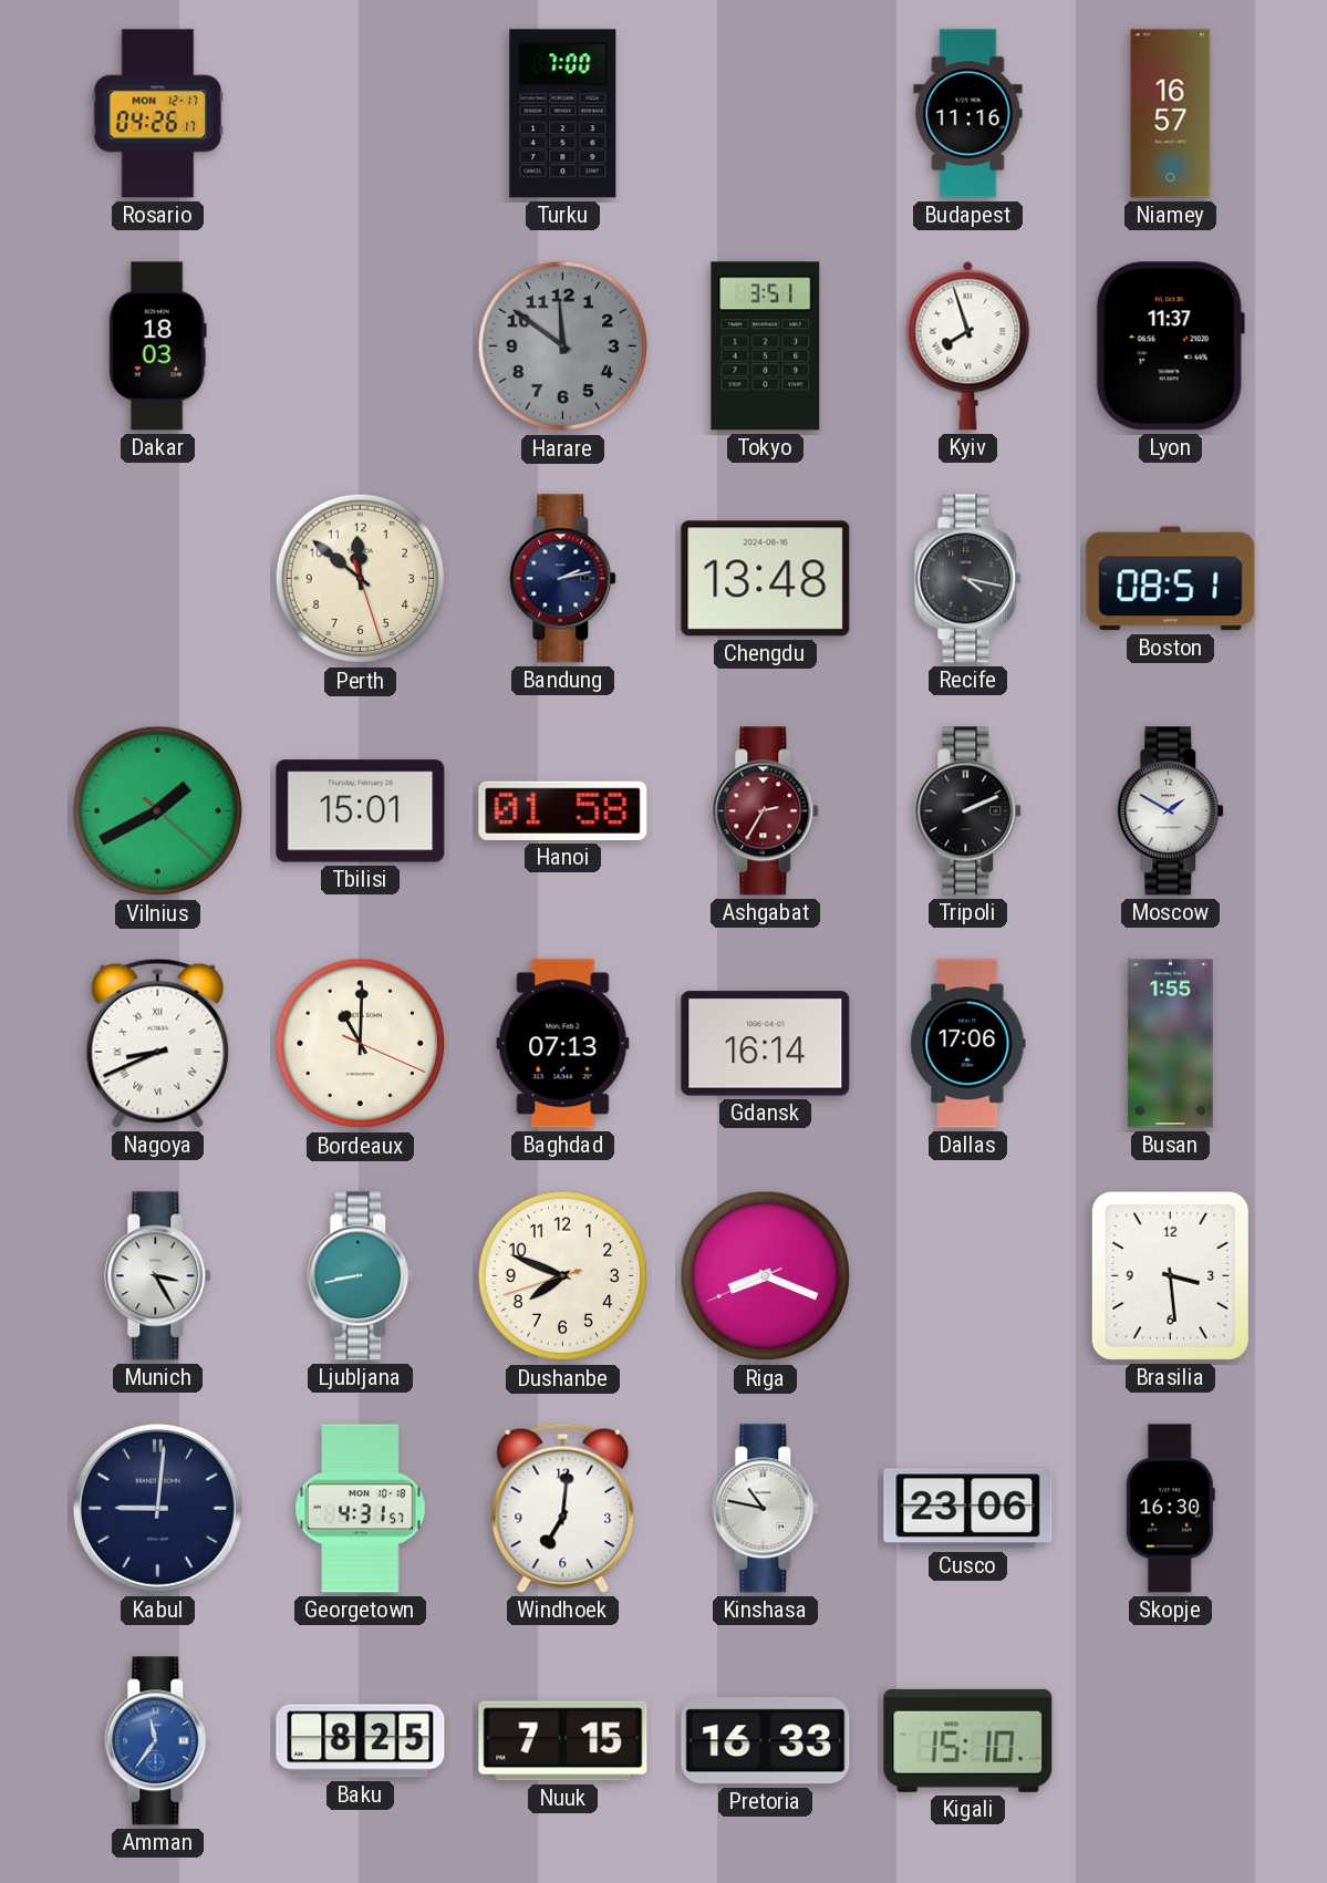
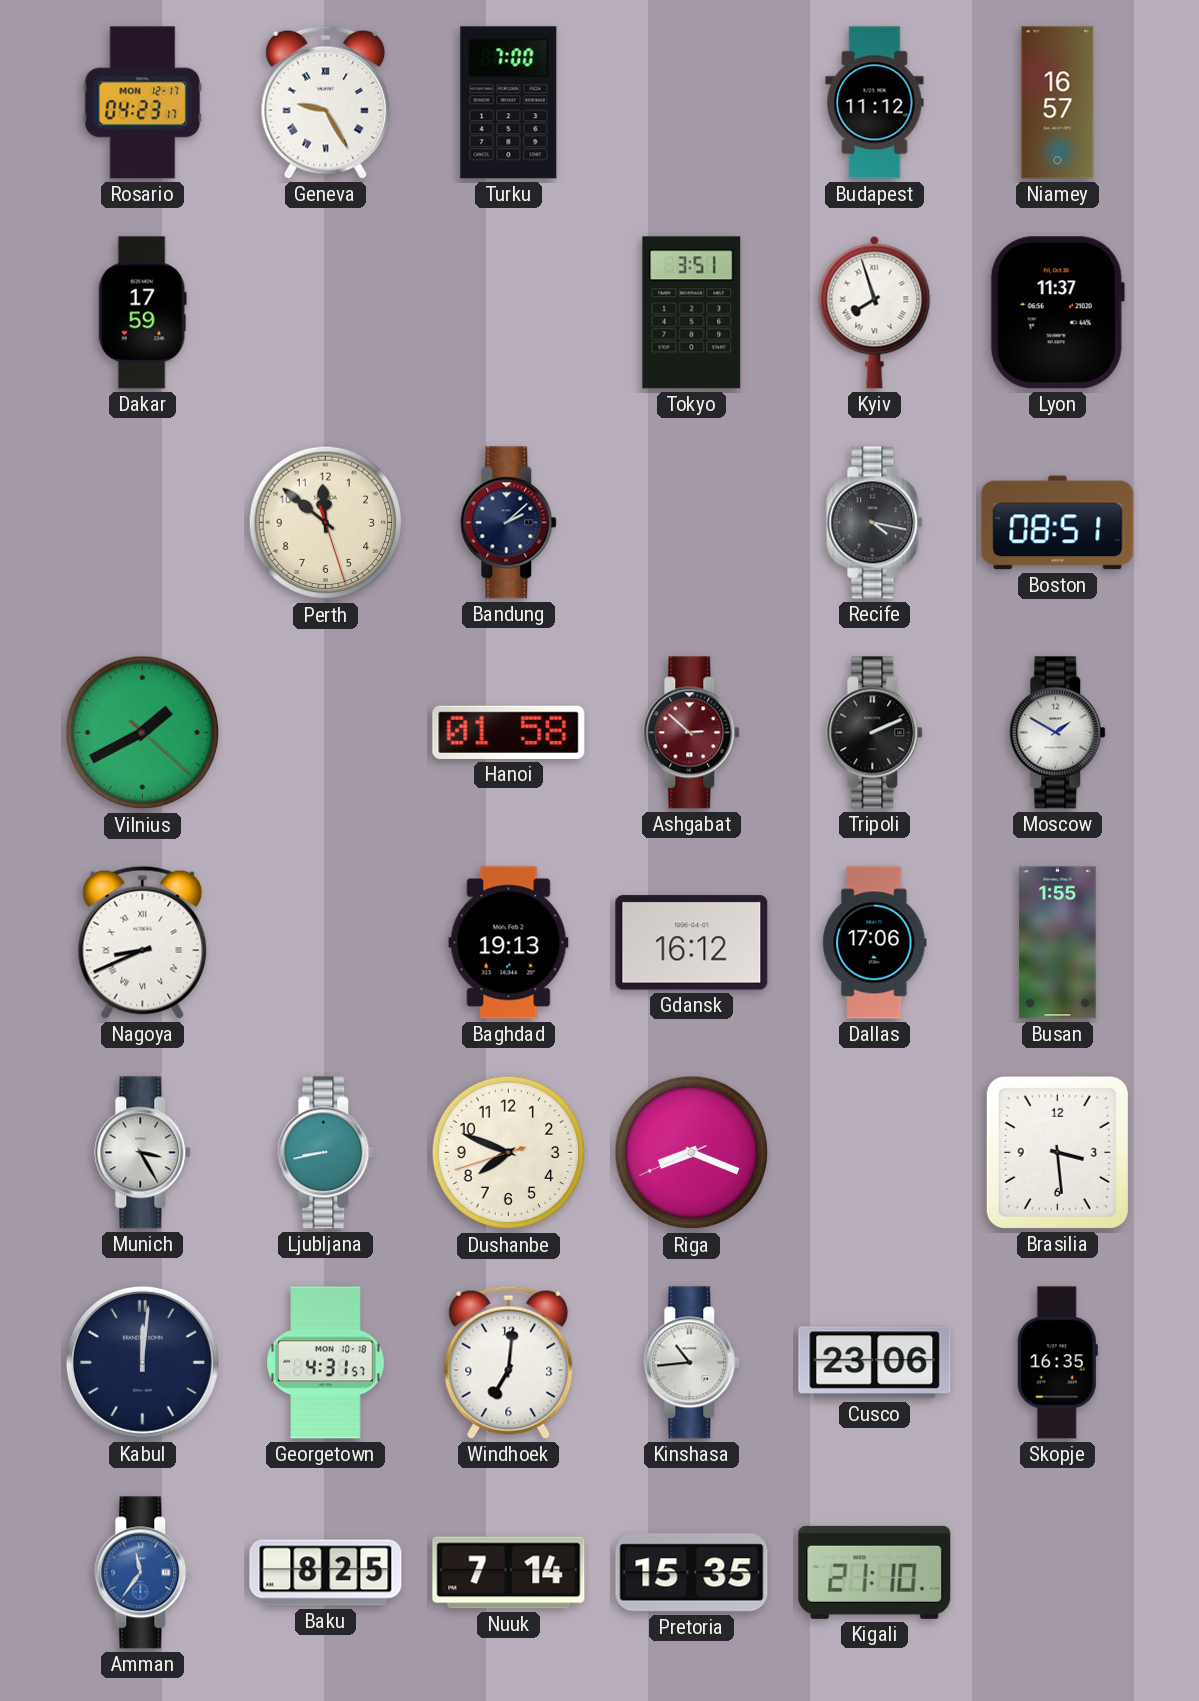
Rosario: 04:26 -> 04:23 (143, 103)
Geneva: none -> 9:25 (326, 102)
Budapest: 11:16 -> 11:12 (875, 103)
Dakar: 18:03 -> 17:59 (142, 313)
Harare: 11:51 -> none (563, 346)
Bandung: 2:13 -> 2:08 (509, 523)
Chengdu: 13:48 -> none (766, 579)
Tbilisi: 15:01 -> none (361, 811)
Ashgabat: 2:35 -> 2:52 (692, 733)
Bordeaux: 11:00 -> none (361, 1044)
Baghdad: 07:13 -> 19:13 (509, 943)
Gdansk: 16:14 -> 16:12 (692, 943)
Kabul: 9:01 -> 12:01 (142, 1362)
Kinshasa: 10:47 -> 10:44 (692, 1363)
Skopje: 16:30 -> 16:35 (1057, 1363)
Nuuk: 7:15 -> 7:14 (509, 1573)
Pretoria: 16:33 -> 15:35 (692, 1573)
Kigali: 15:10 -> 21:10 (875, 1572)
